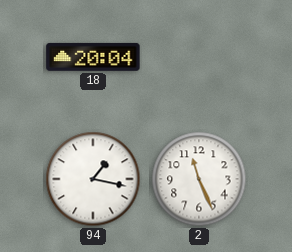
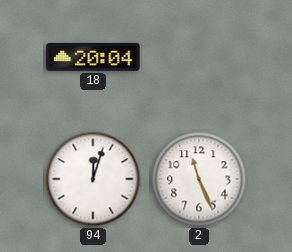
94: 1:17 -> 12:03 (93, 179)
